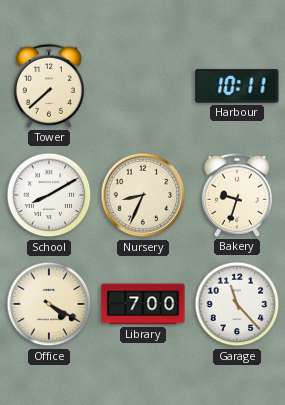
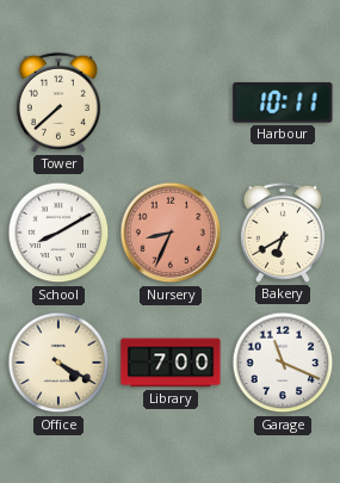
Nursery dial: cream -> salmon (171, 233)
Bakery: 9:33 -> 6:40 (283, 233)
Garage: 11:23 -> 11:19 (283, 363)
